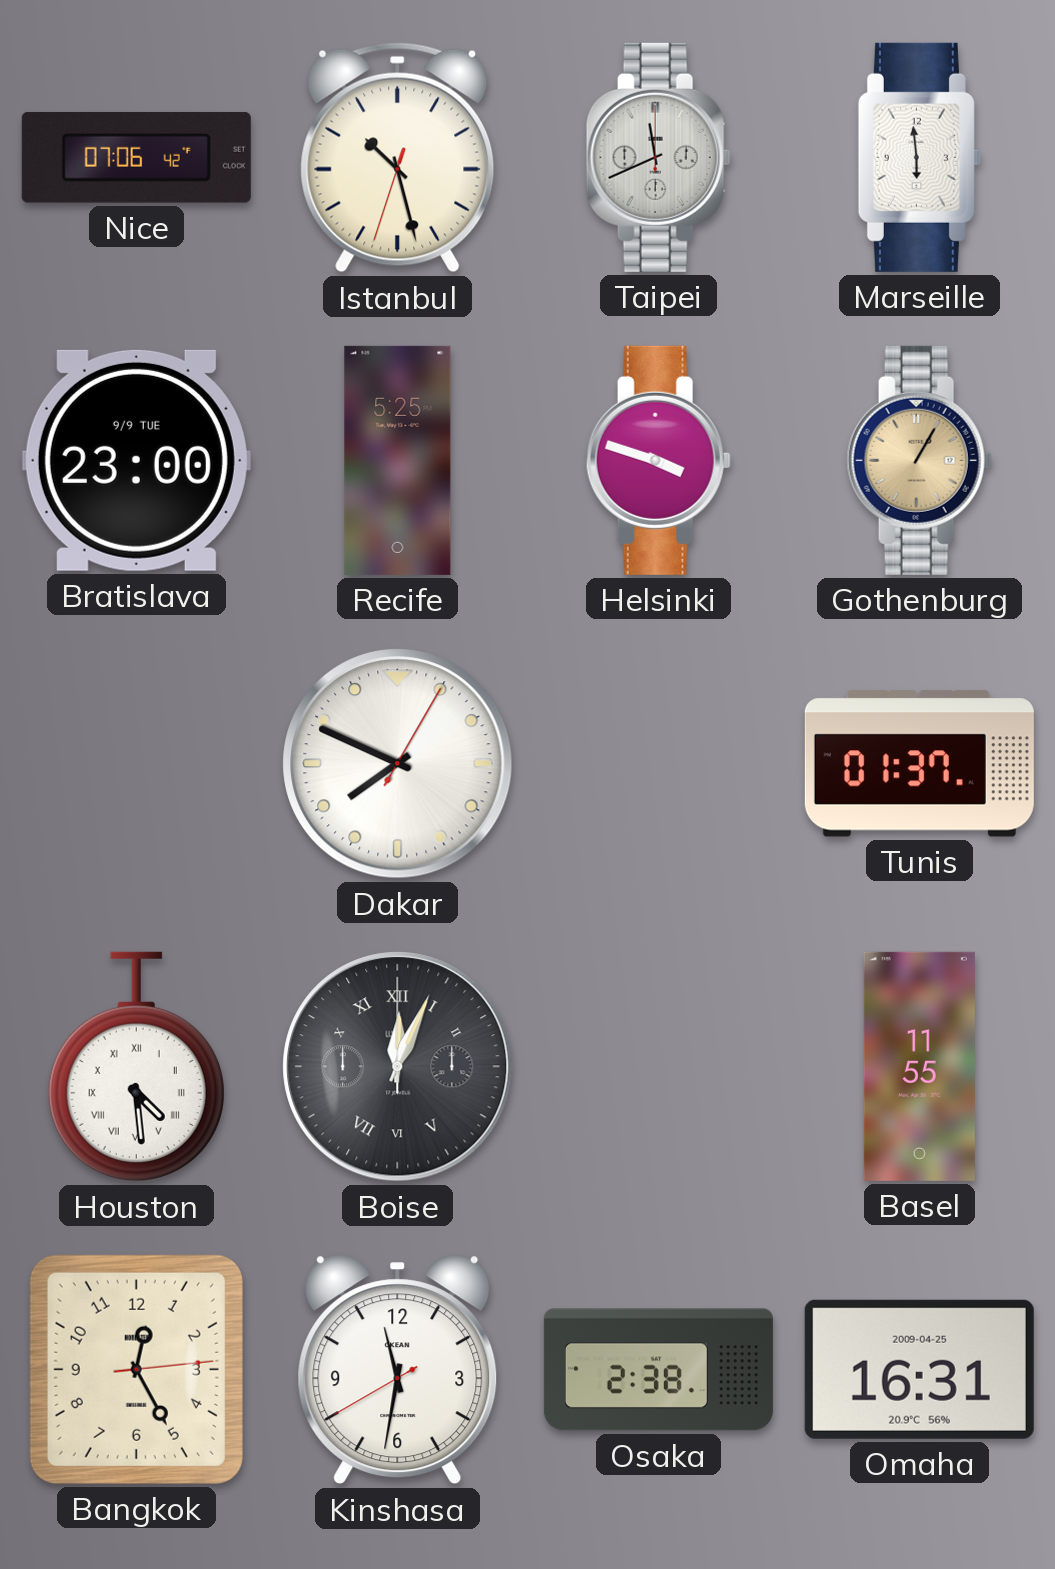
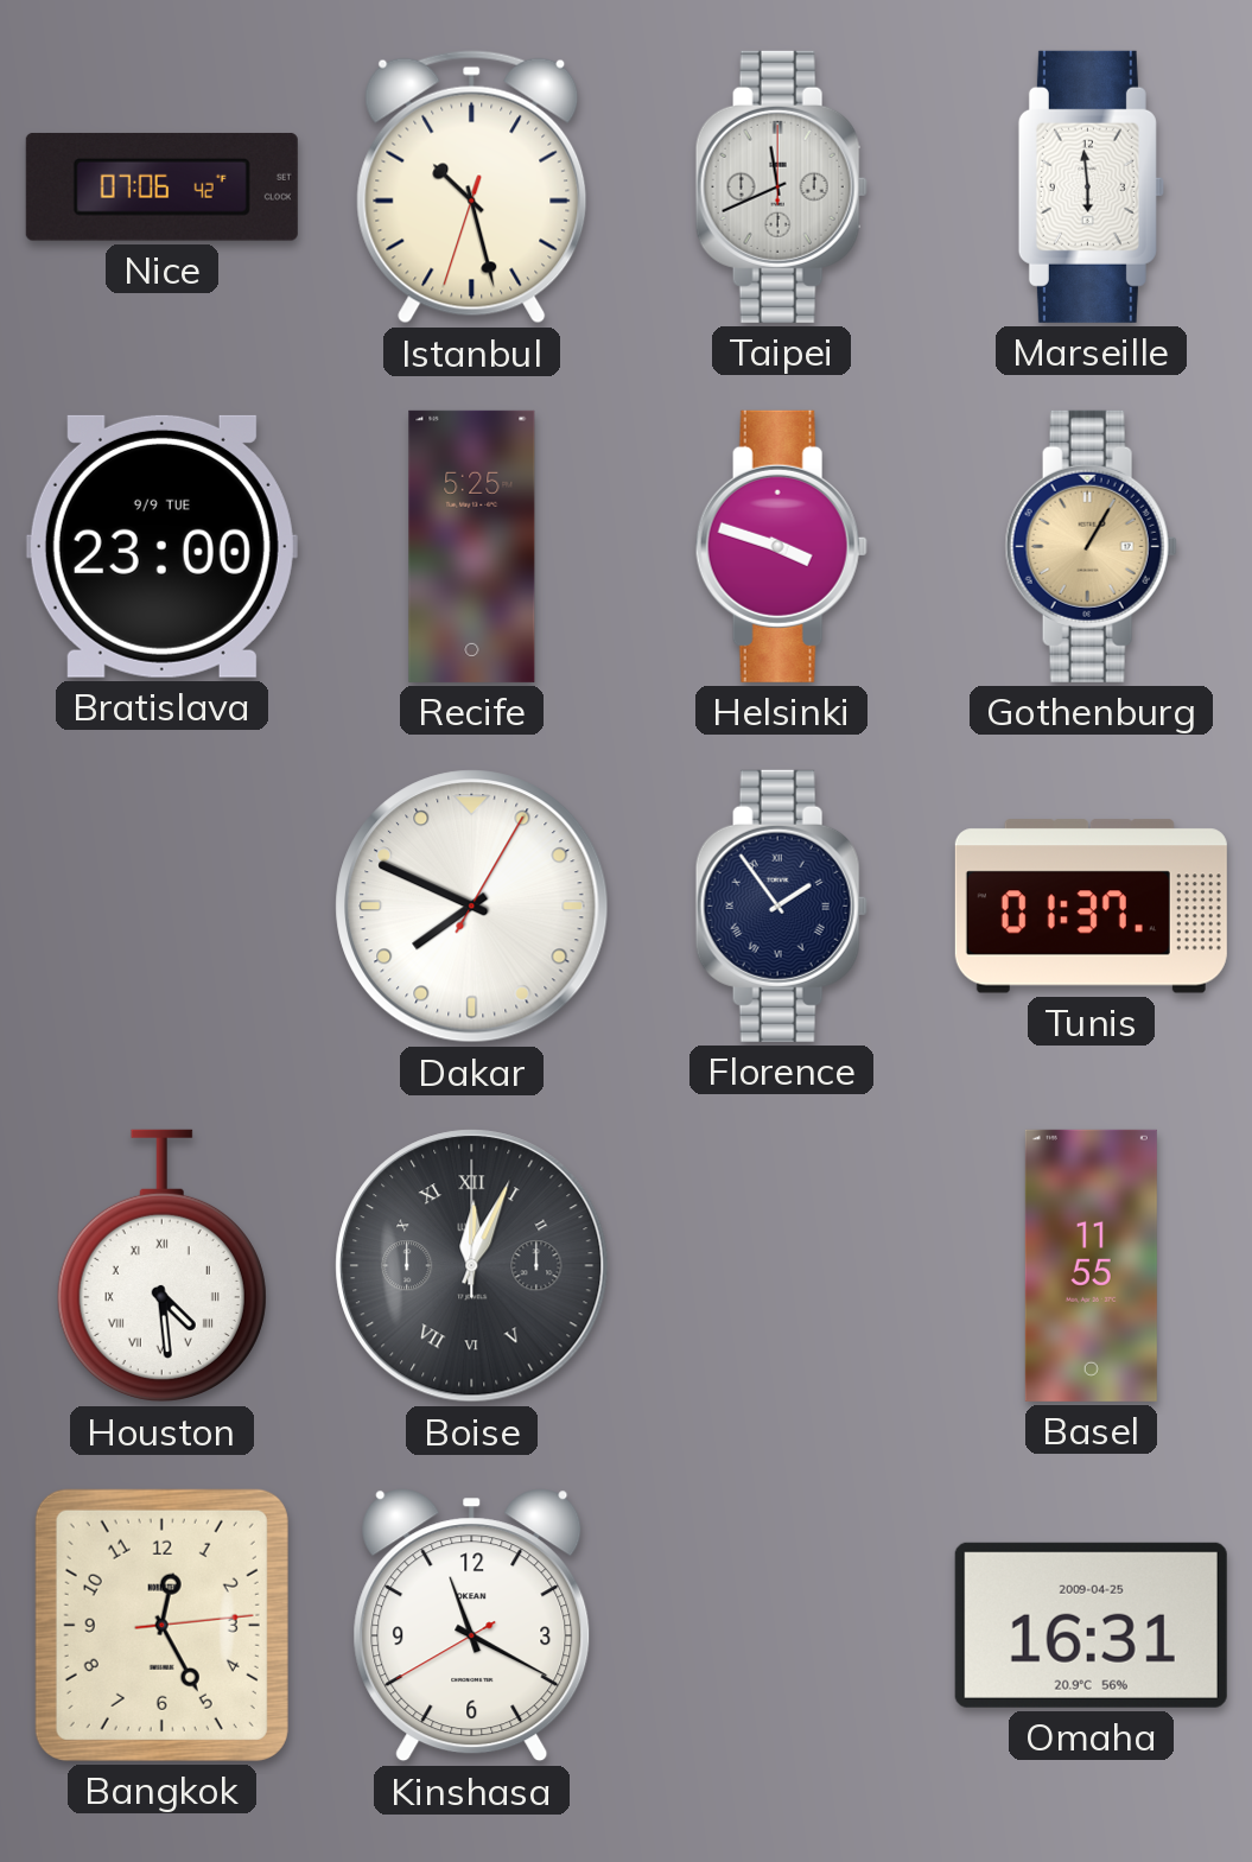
Florence: none -> 1:54 (781, 905)
Kinshasa: 11:31 -> 11:19 (472, 1626)
Osaka: 2:38 -> none (658, 1370)
